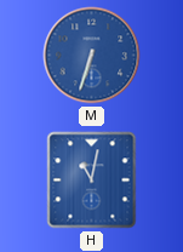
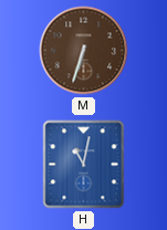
M dial: blue -> brown (84, 51)
